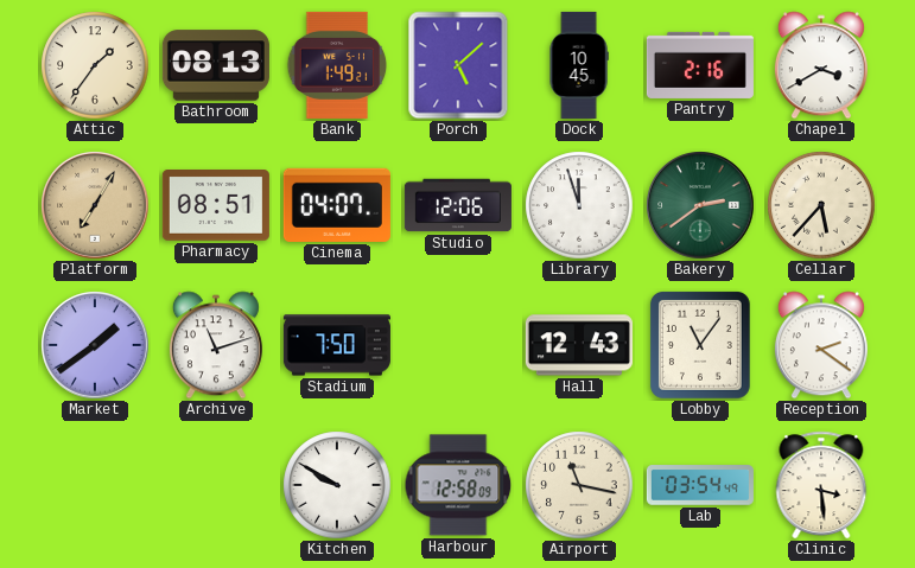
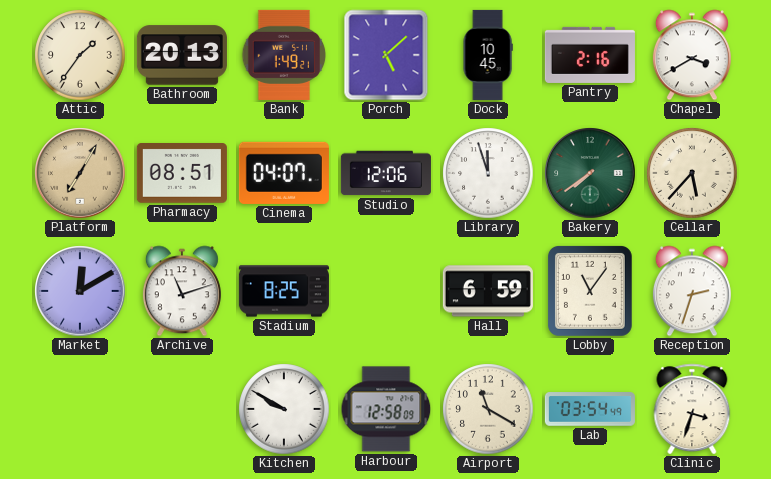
Bathroom: 08:13 -> 20:13 (182, 55)
Bakery: 2:39 -> 7:39 (590, 173)
Market: 1:39 -> 12:10 (80, 291)
Stadium: 7:50 -> 8:25 (284, 291)
Hall: 12:43 -> 6:59 (488, 291)
Reception: 2:21 -> 2:33 (692, 291)
Airport: 11:17 -> 11:20 (488, 409)
Clinic: 3:29 -> 3:33 (692, 409)
